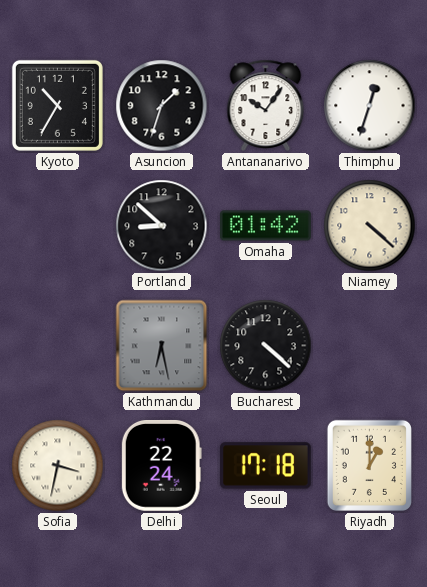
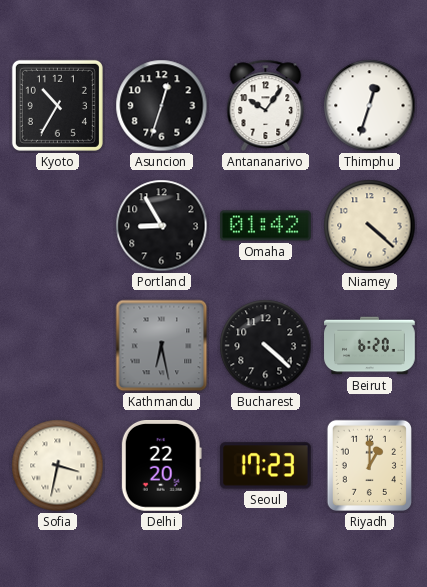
Asuncion: 1:33 -> 12:33 (162, 106)
Portland: 8:52 -> 8:55 (162, 226)
Beirut: none -> 6:20 (370, 346)
Delhi: 22:24 -> 22:20 (161, 466)
Seoul: 17:18 -> 17:23 (265, 466)
